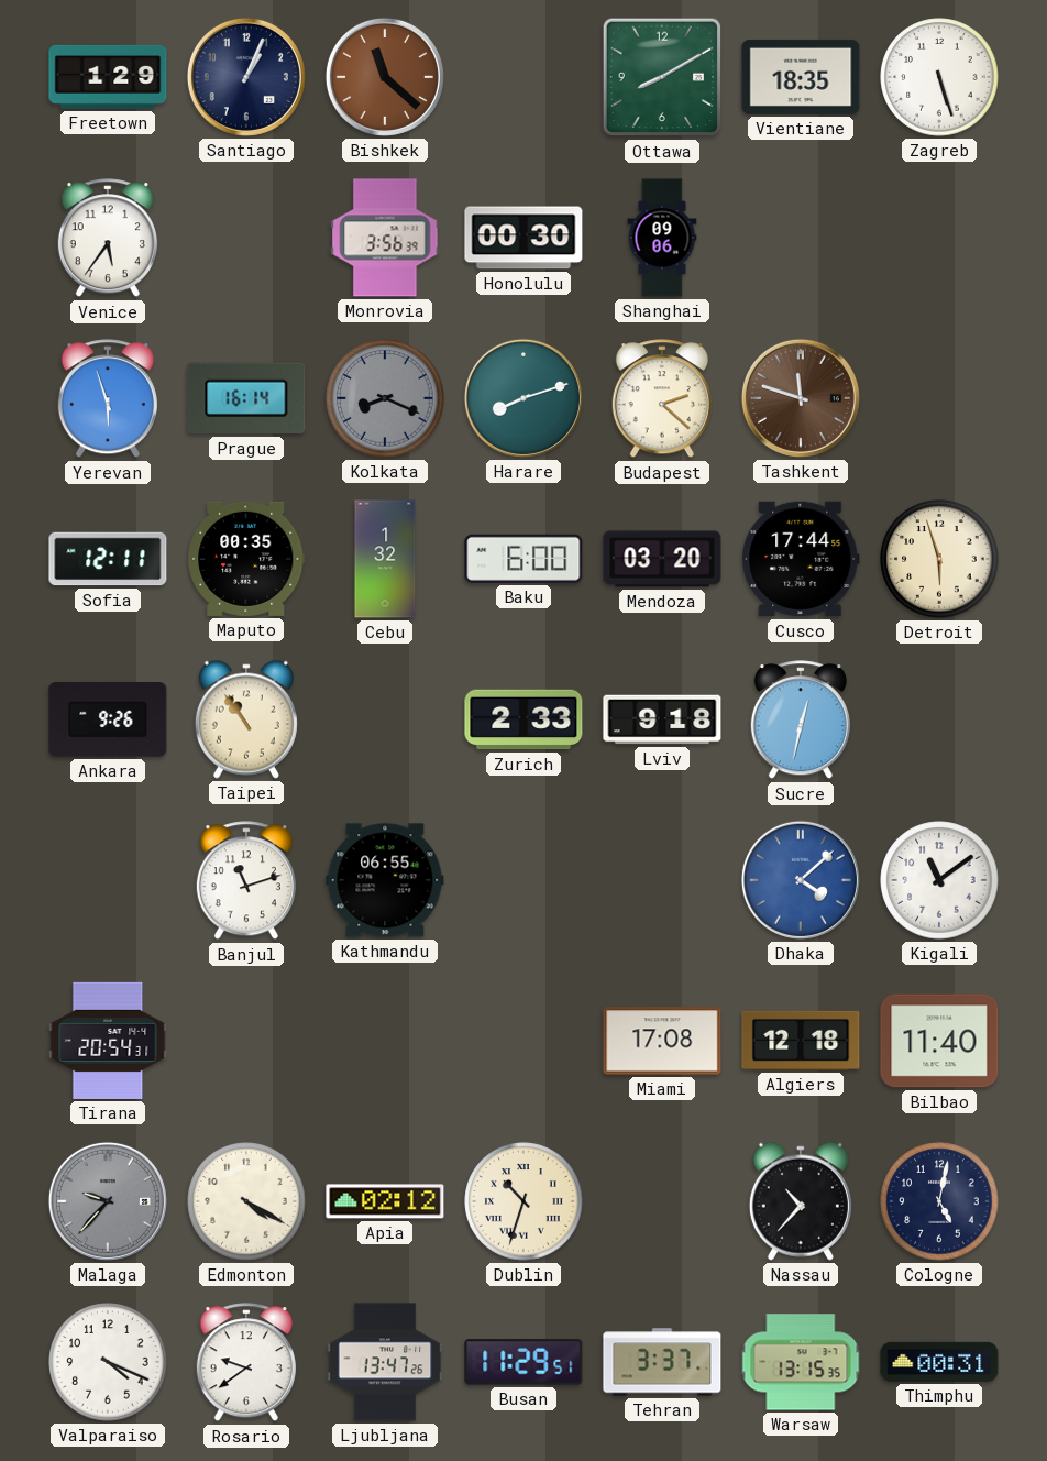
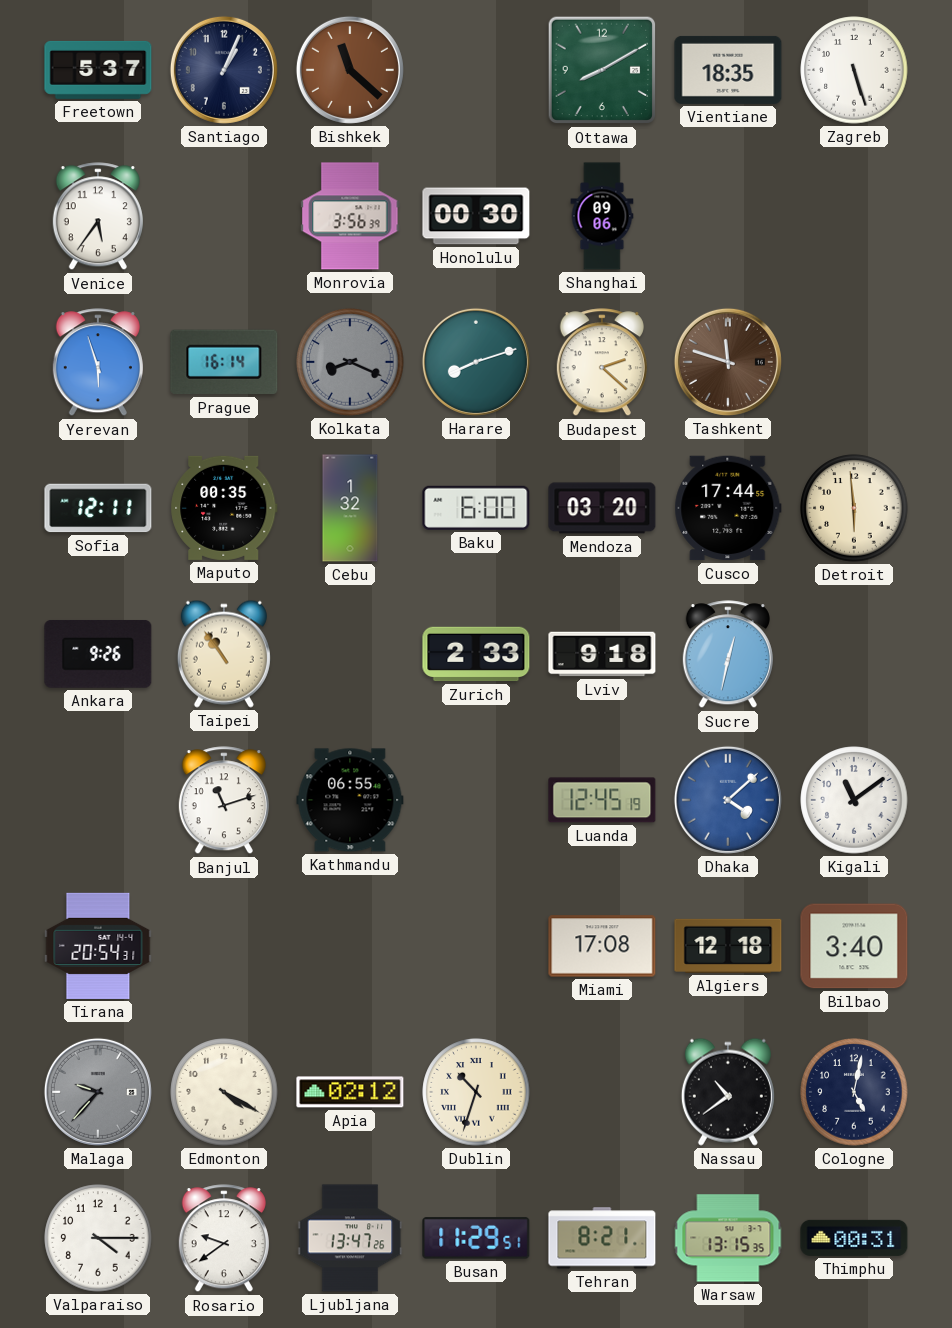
Freetown: 1:29 -> 5:37 (98, 70)
Detroit: 5:57 -> 5:59 (854, 508)
Luanda: none -> 12:45 (602, 800)
Bilbao: 11:40 -> 3:40 (854, 946)
Nassau: 10:37 -> 10:39 (728, 1092)
Valparaiso: 4:19 -> 4:15 (98, 1238)
Tehran: 3:37 -> 8:21 (602, 1238)
